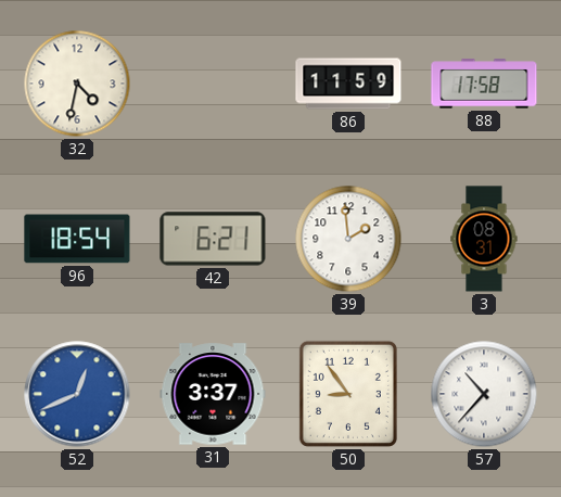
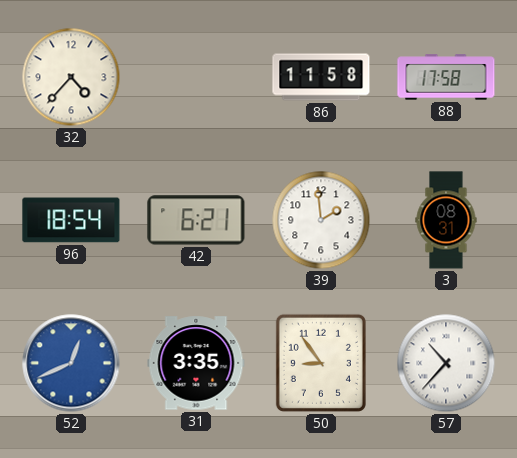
32: 4:32 -> 4:37 (71, 77)
86: 11:59 -> 11:58 (321, 77)
31: 3:37 -> 3:35 (196, 363)
